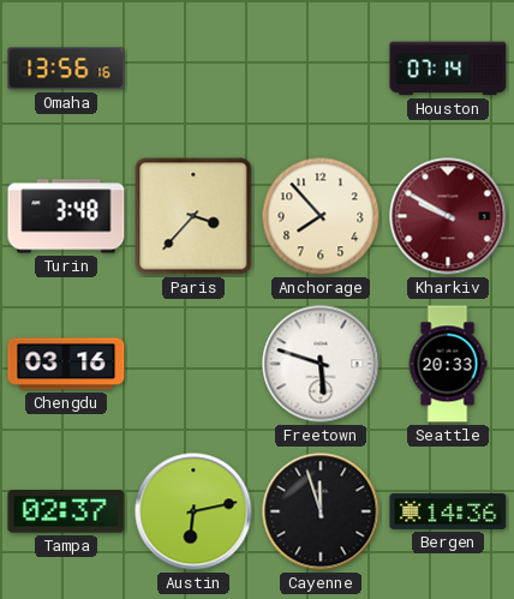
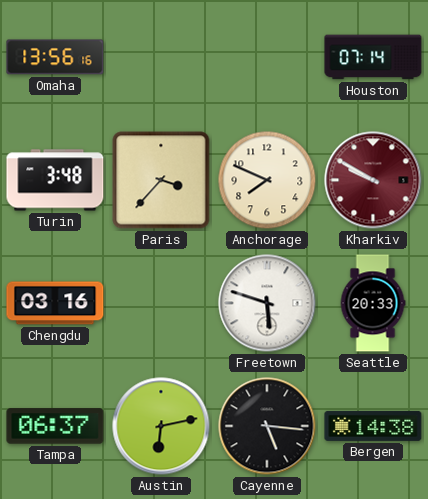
Anchorage: 7:53 -> 7:49 (267, 180)
Tampa: 02:37 -> 06:37 (55, 426)
Cayenne: 11:57 -> 5:16 (267, 426)
Bergen: 14:36 -> 14:38 (373, 426)
